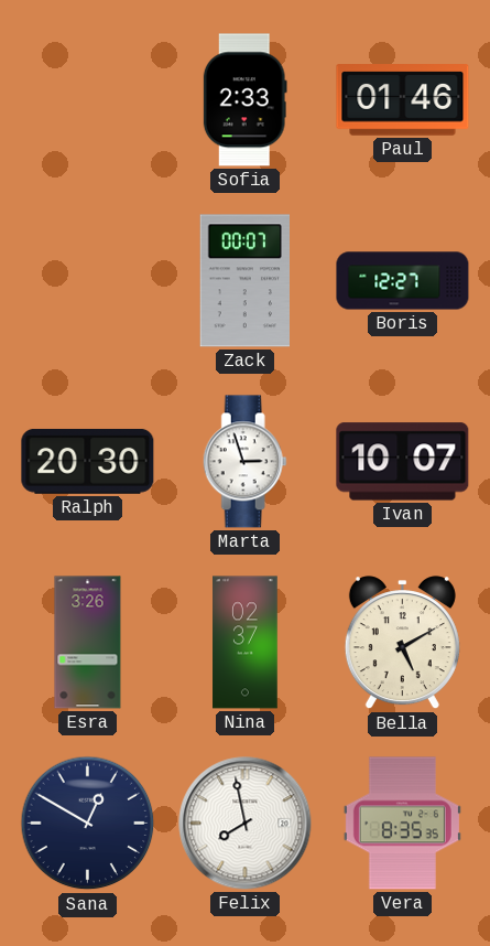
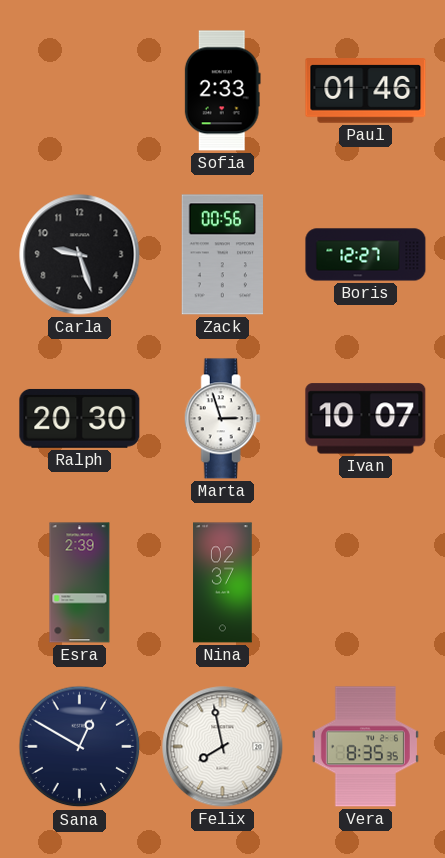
Carla: none -> 9:27 (80, 255)
Zack: 00:07 -> 00:56 (222, 255)
Esra: 3:26 -> 2:39 (80, 583)
Bella: 5:10 -> none (402, 643)
